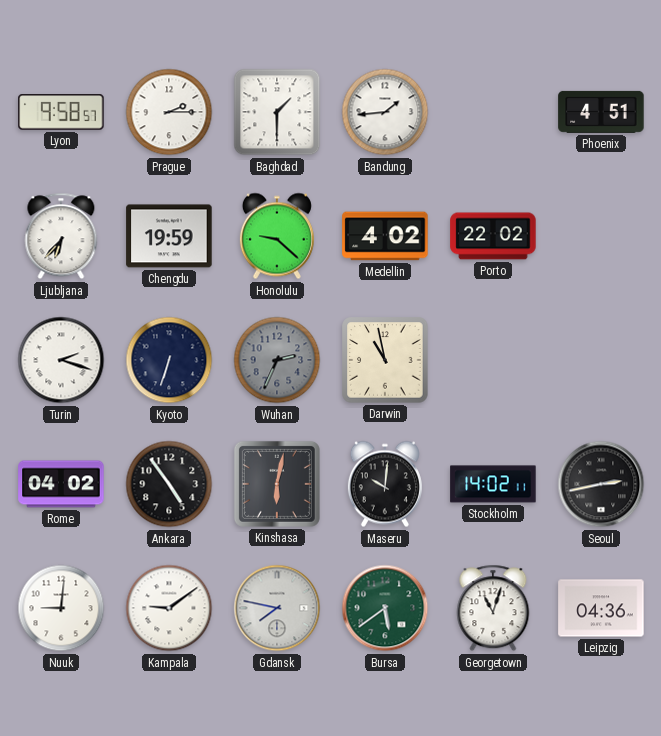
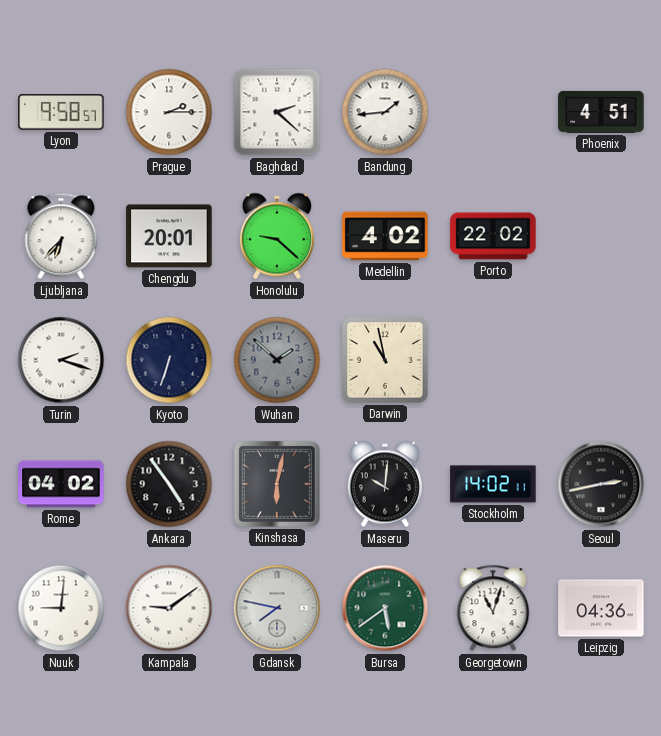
Baghdad: 1:30 -> 2:22 (277, 112)
Chengdu: 19:59 -> 20:01 (169, 236)
Wuhan: 2:34 -> 1:52 (277, 360)
